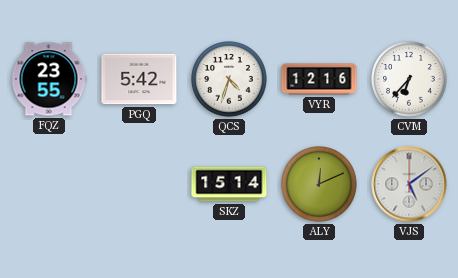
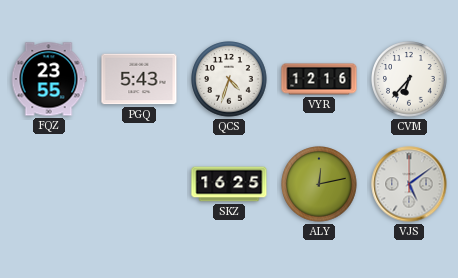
PGQ: 5:42 -> 5:43 (139, 79)
SKZ: 15:14 -> 16:25 (229, 184)
ALY: 12:11 -> 12:13 (319, 184)
